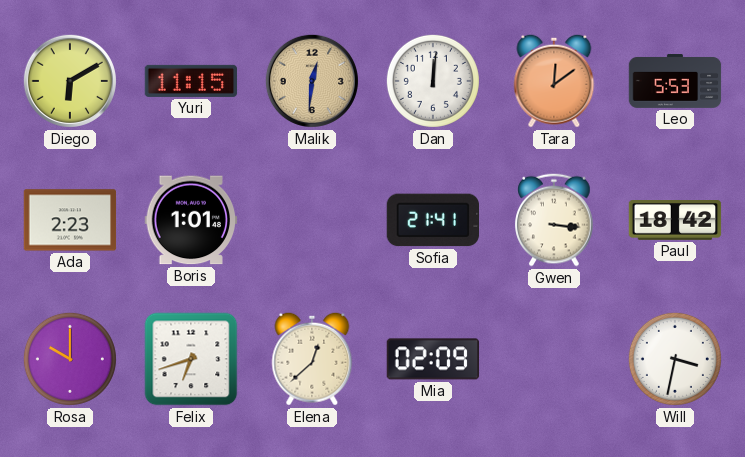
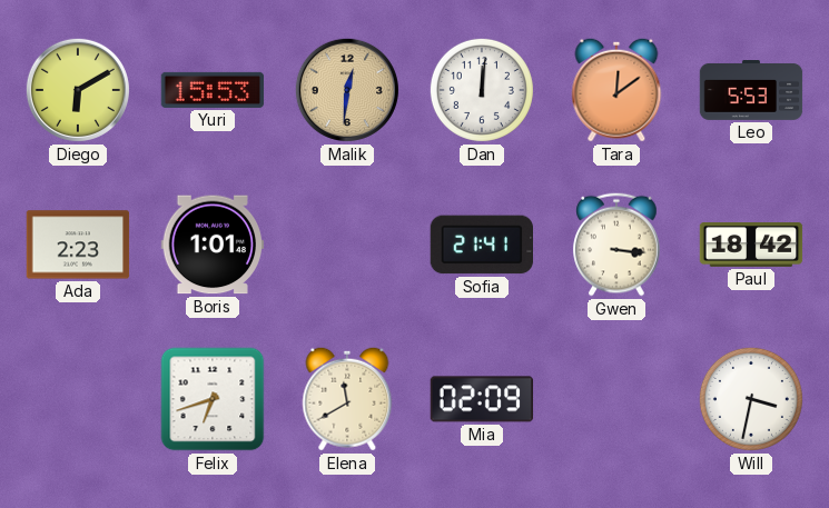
Yuri: 11:15 -> 15:53 (213, 90)
Rosa: 10:00 -> none (70, 359)
Elena: 12:38 -> 11:40 (347, 399)
